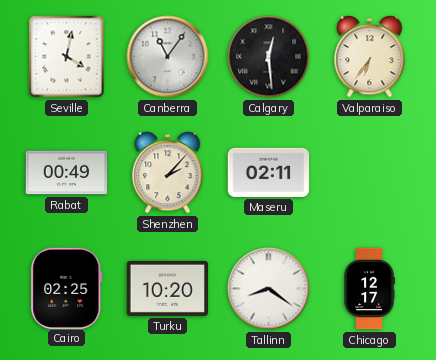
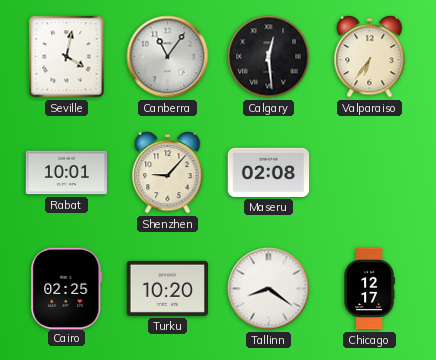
Rabat: 00:49 -> 10:01 (67, 173)
Shenzhen: 2:07 -> 9:07 (168, 173)
Maseru: 02:11 -> 02:08 (269, 172)
